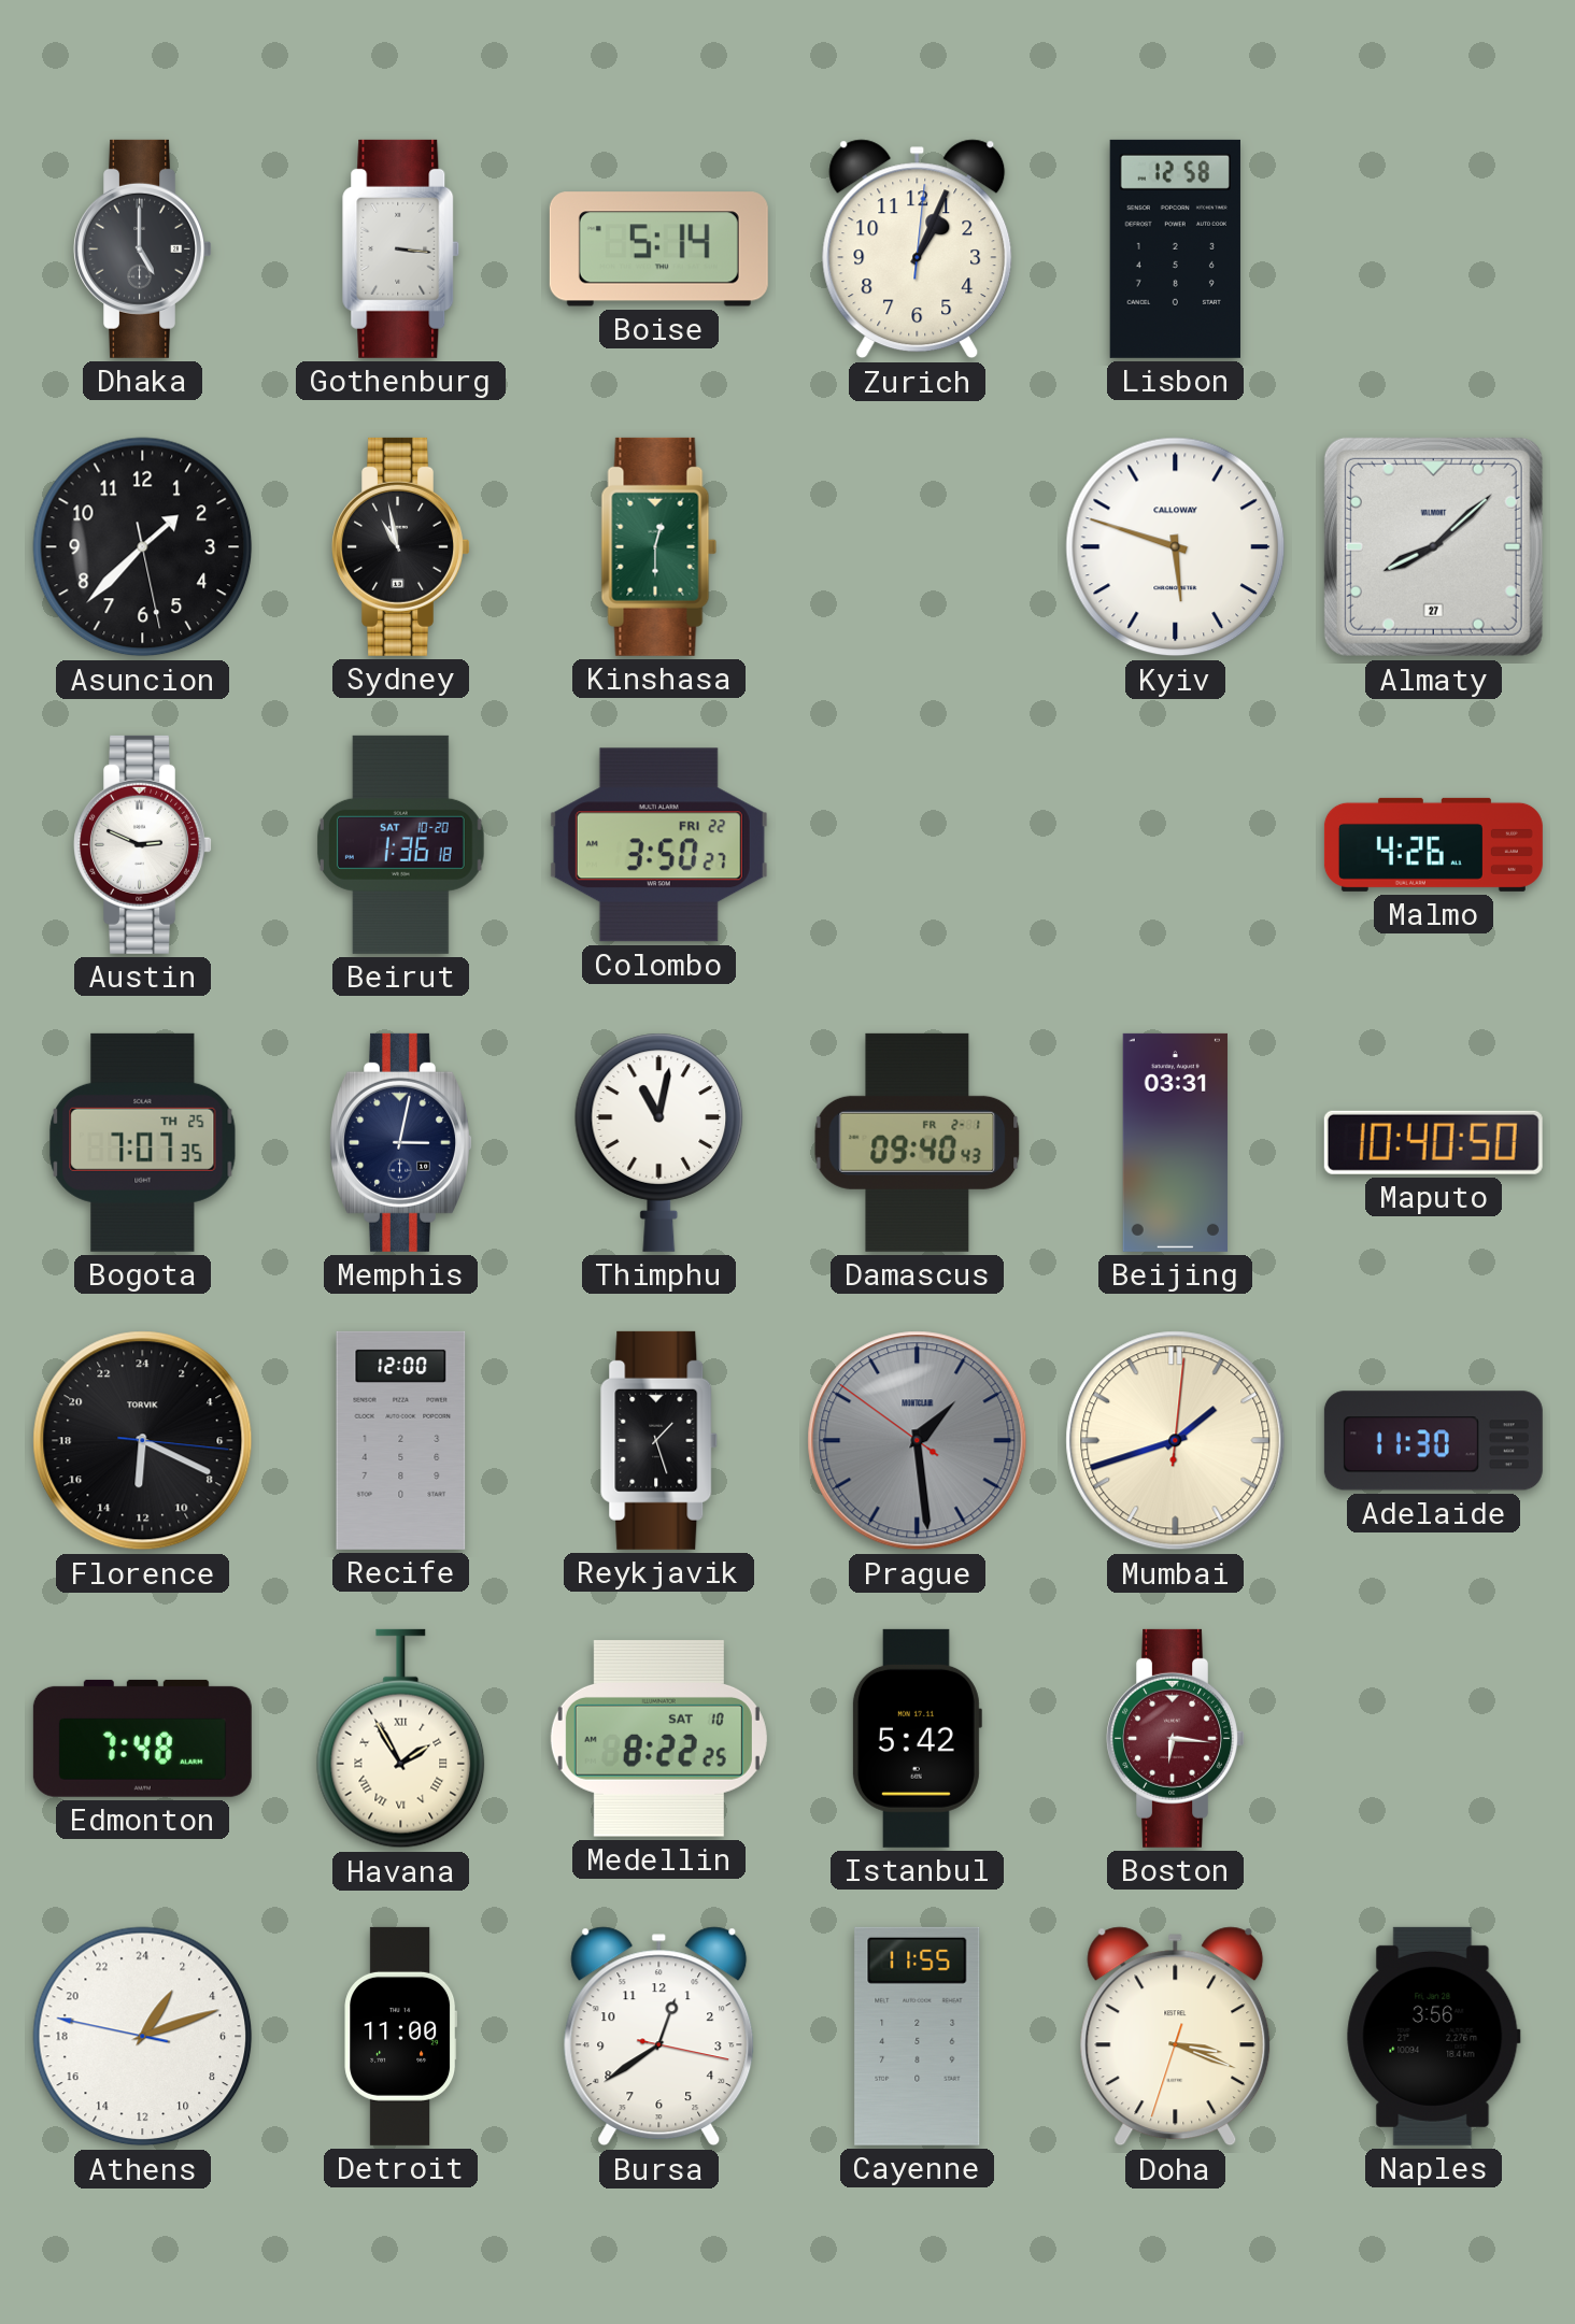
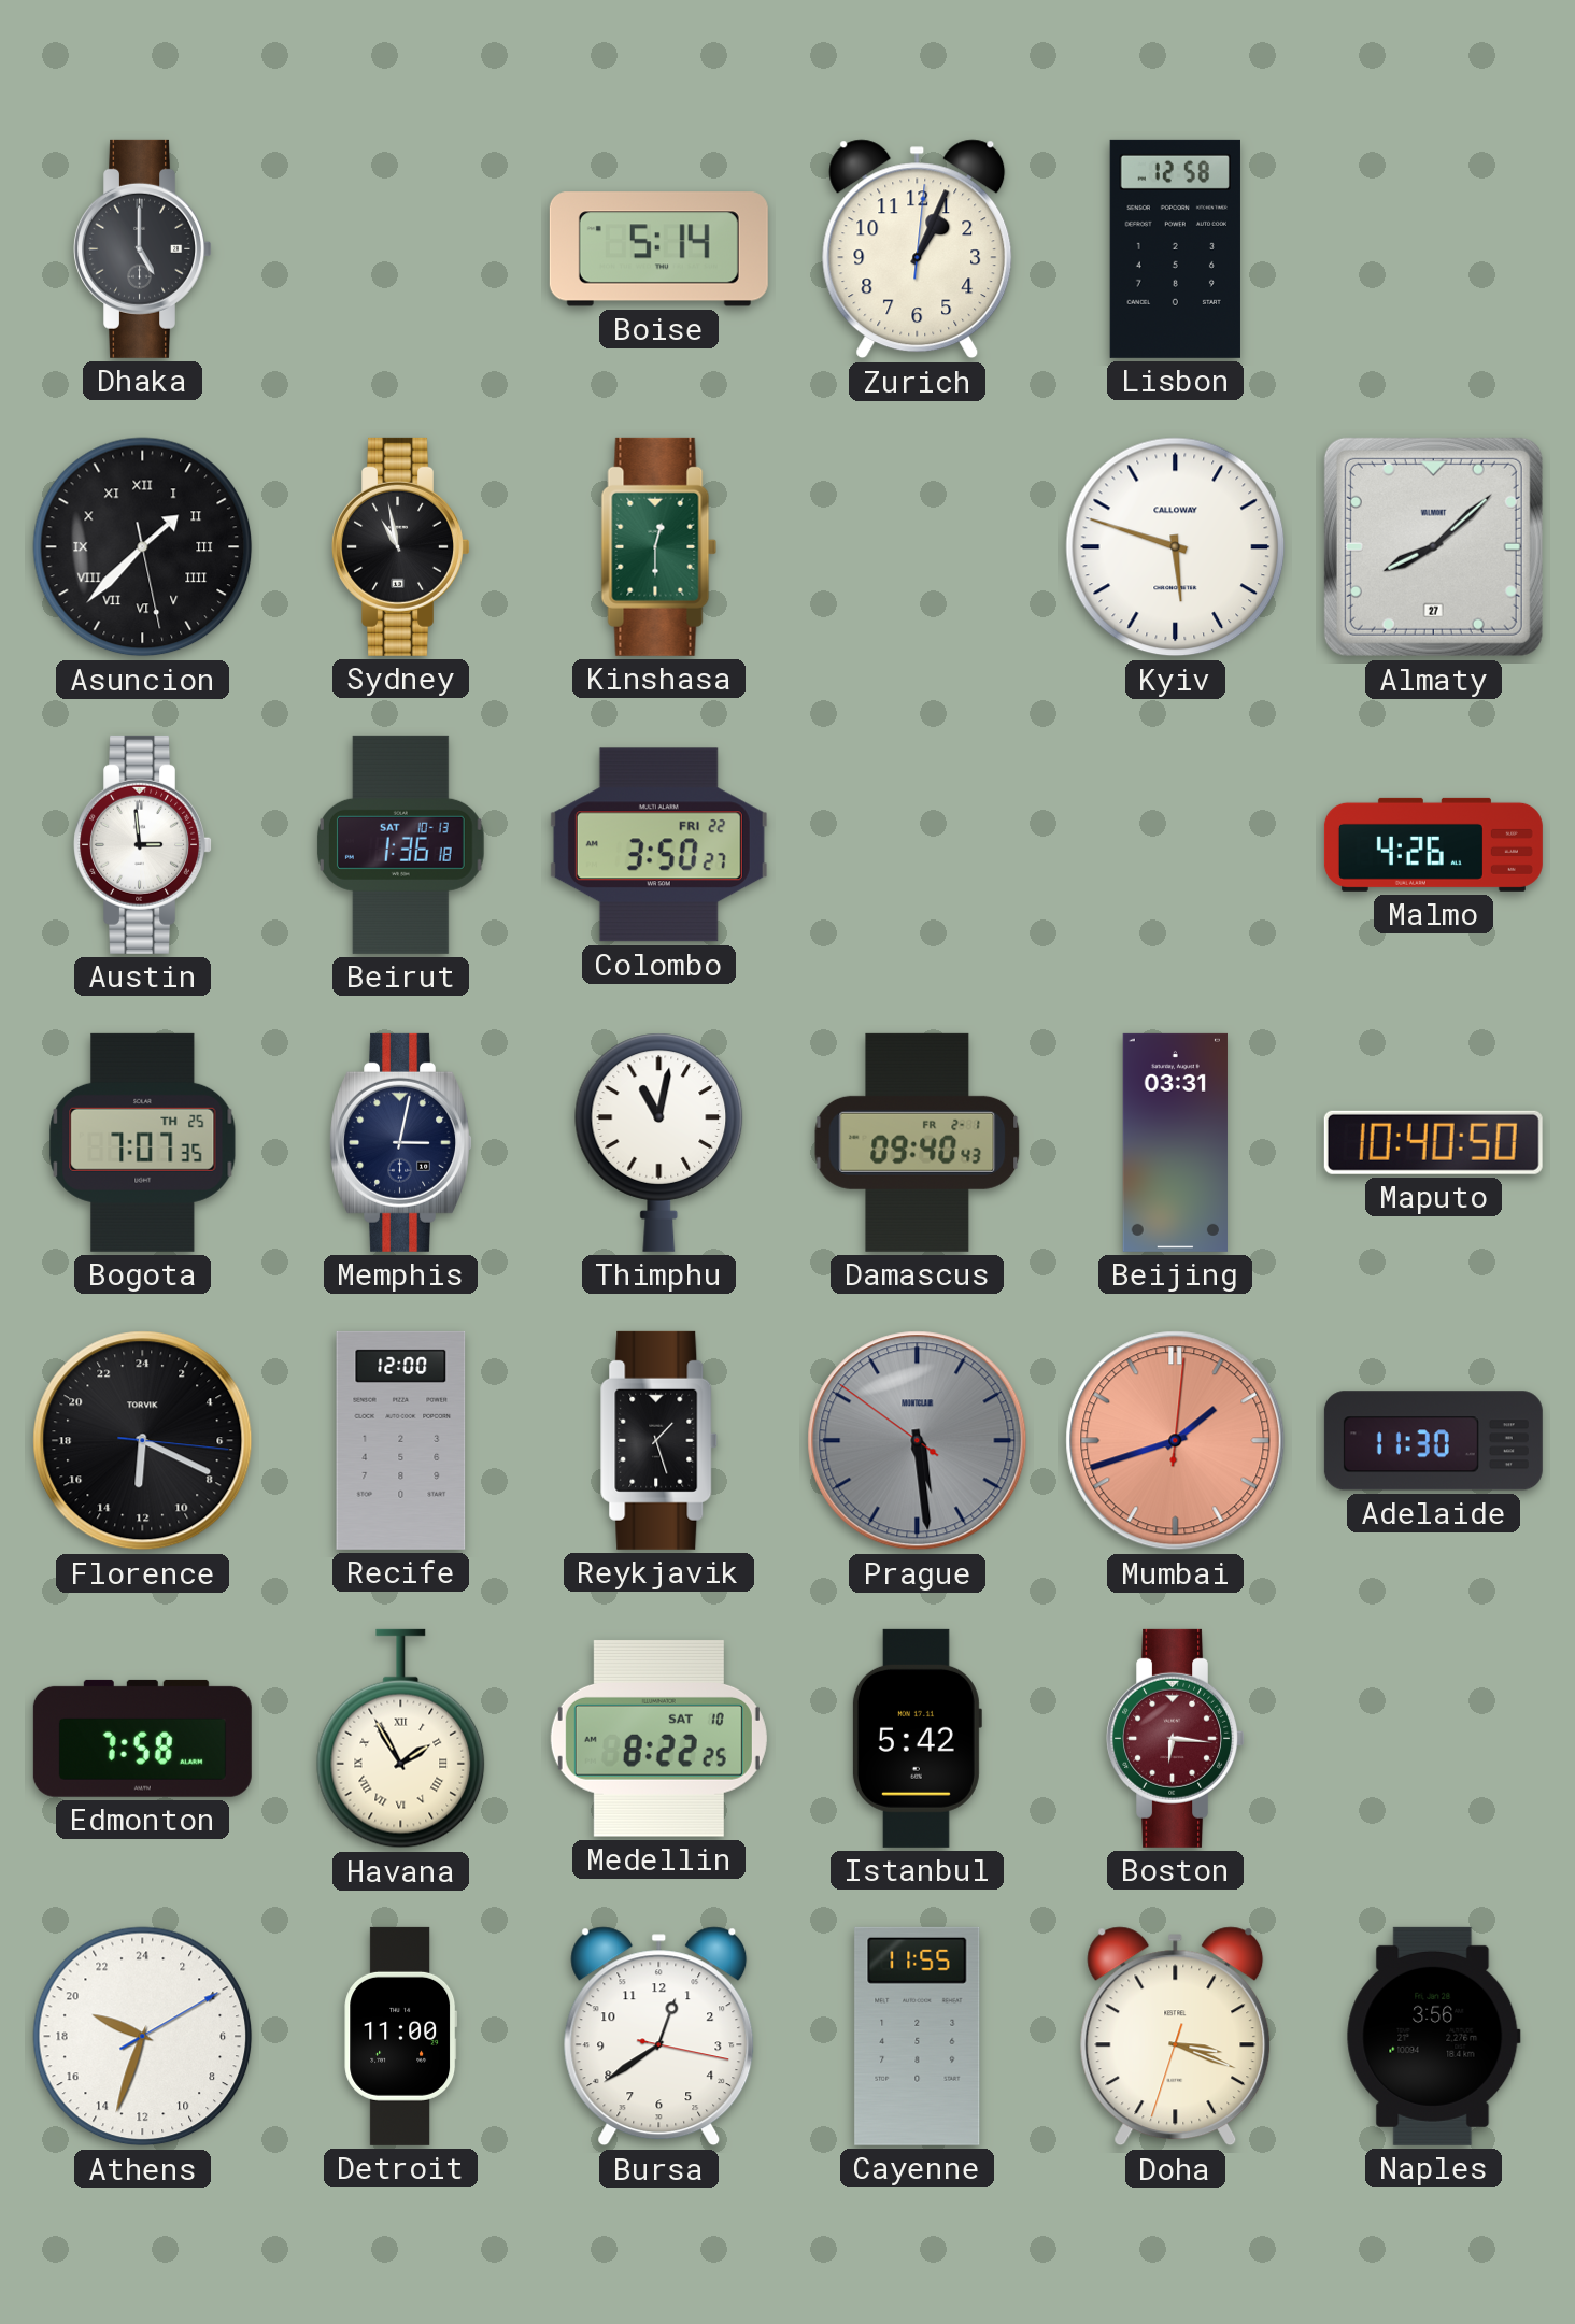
Gothenburg: 3:16 -> none (401, 248)
Asuncion numerals: Arabic -> Roman (143, 547)
Austin: 2:49 -> 2:59 (142, 844)
Beirut date: SAT 10-20 -> SAT 10-13 (401, 844)
Prague: 1:28 -> 5:28 (918, 1441)
Mumbai dial: cream -> salmon (1176, 1441)
Edmonton: 7:48 -> 7:58 (142, 1738)
Athens: 2:11 -> 19:33 (143, 2037)
